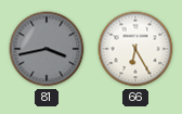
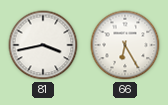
81 dial: grey -> white (43, 45)
